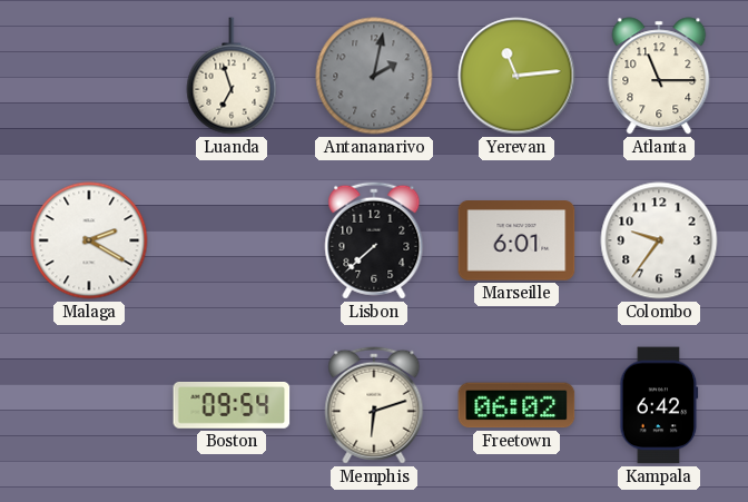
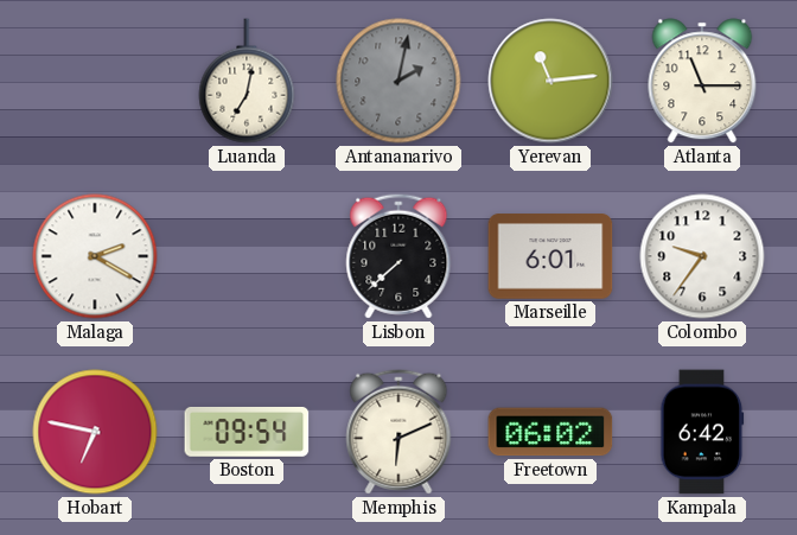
Luanda: 6:57 -> 7:02 (247, 81)
Hobart: none -> 6:47 (95, 432)
Memphis: 6:12 -> 6:11 (398, 432)
